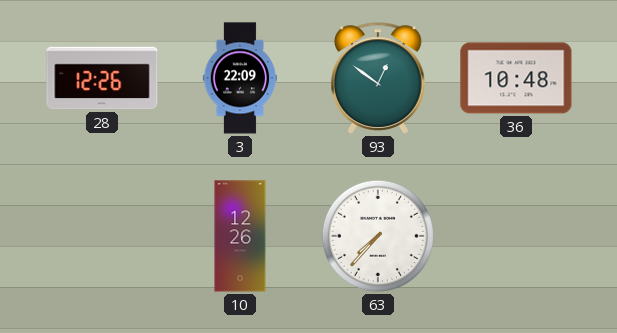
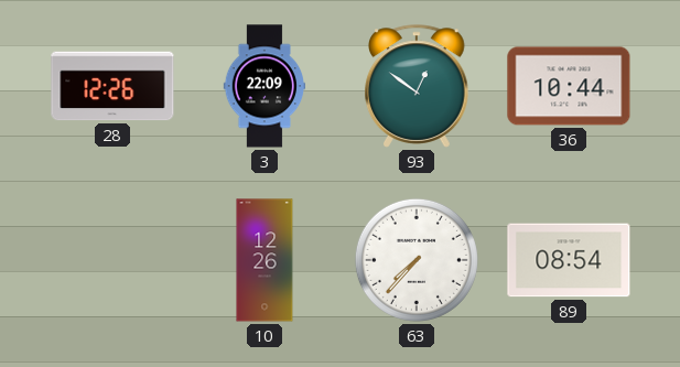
36: 10:48 -> 10:44 (569, 86)
89: none -> 08:54 (569, 260)
